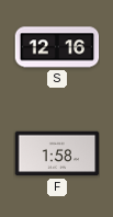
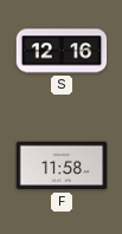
F: 1:58 -> 11:58 (62, 165)
